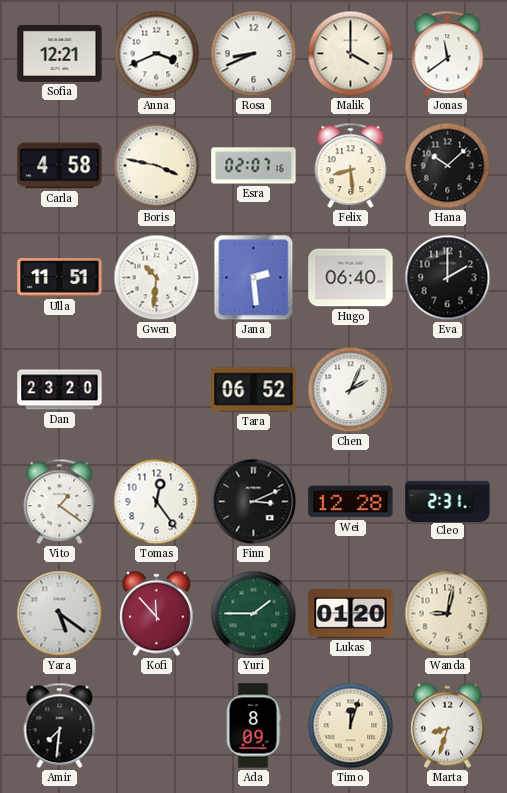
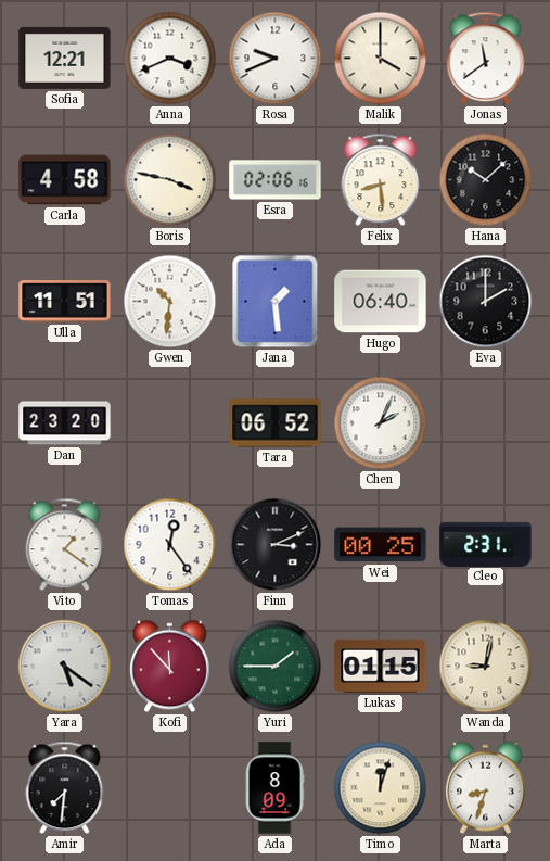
Rosa: 8:41 -> 9:41 (276, 59)
Esra: 02:07 -> 02:06 (276, 180)
Jana: 2:29 -> 1:29 (276, 302)
Wei: 12:28 -> 00:25 (381, 545)
Lukas: 01:20 -> 01:15 (381, 666)
